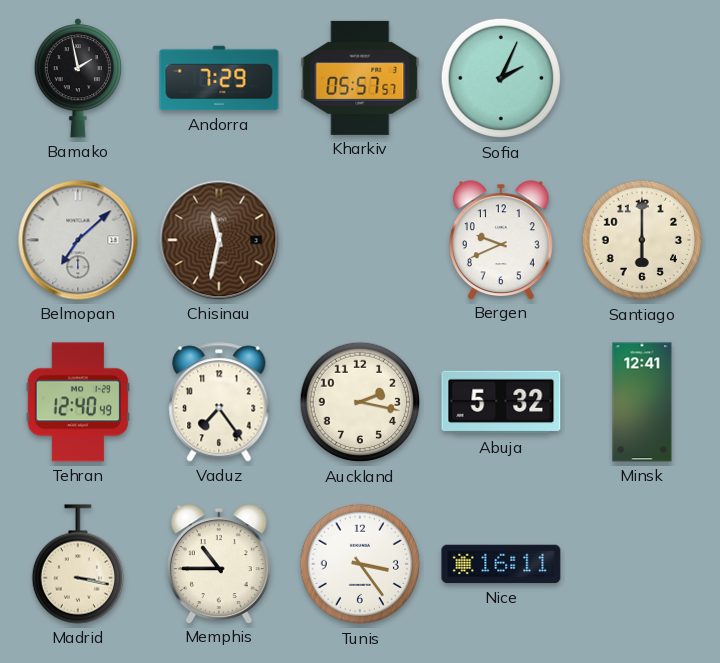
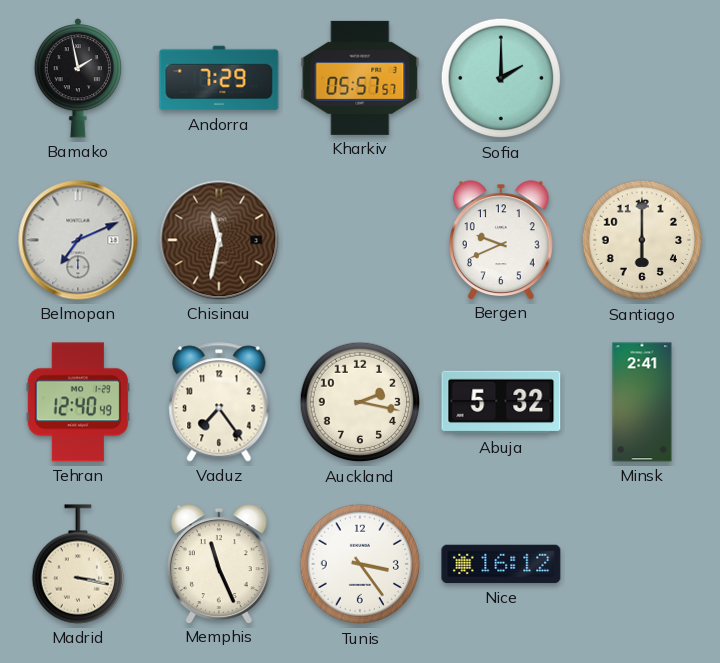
Sofia: 2:04 -> 2:00 (501, 78)
Belmopan: 7:08 -> 7:11 (78, 240)
Minsk: 12:41 -> 2:41 (642, 402)
Memphis: 10:45 -> 11:26 (219, 564)
Nice: 16:11 -> 16:12 (501, 564)
